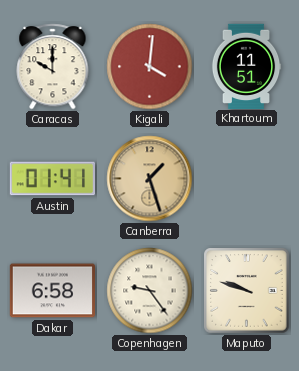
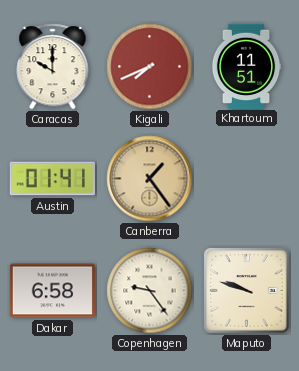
Kigali: 4:01 -> 7:41 (150, 67)
Canberra: 1:27 -> 1:24 (150, 179)
